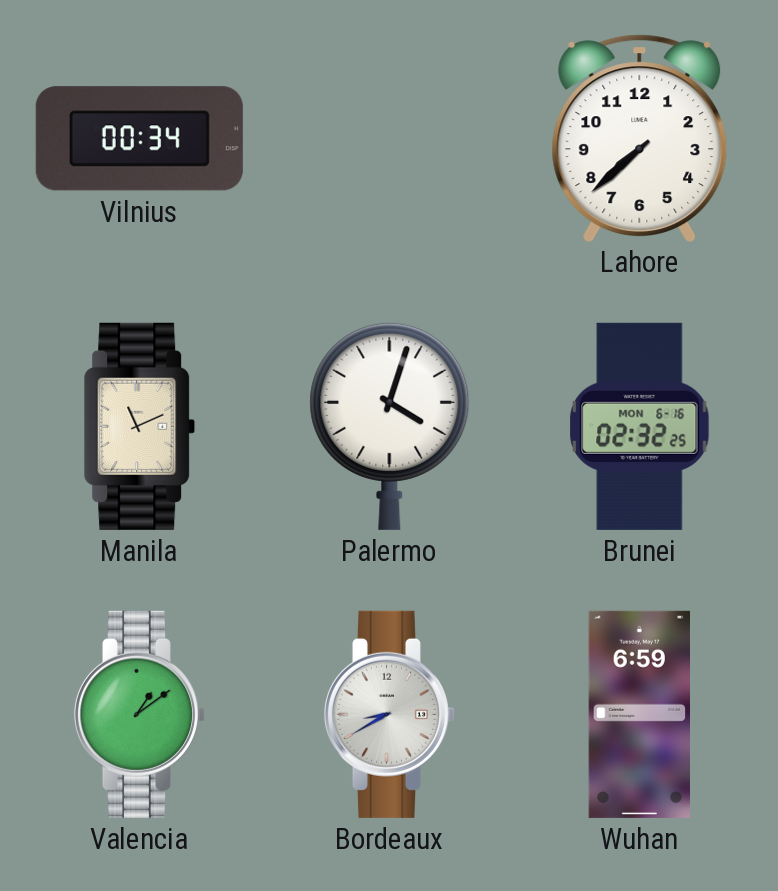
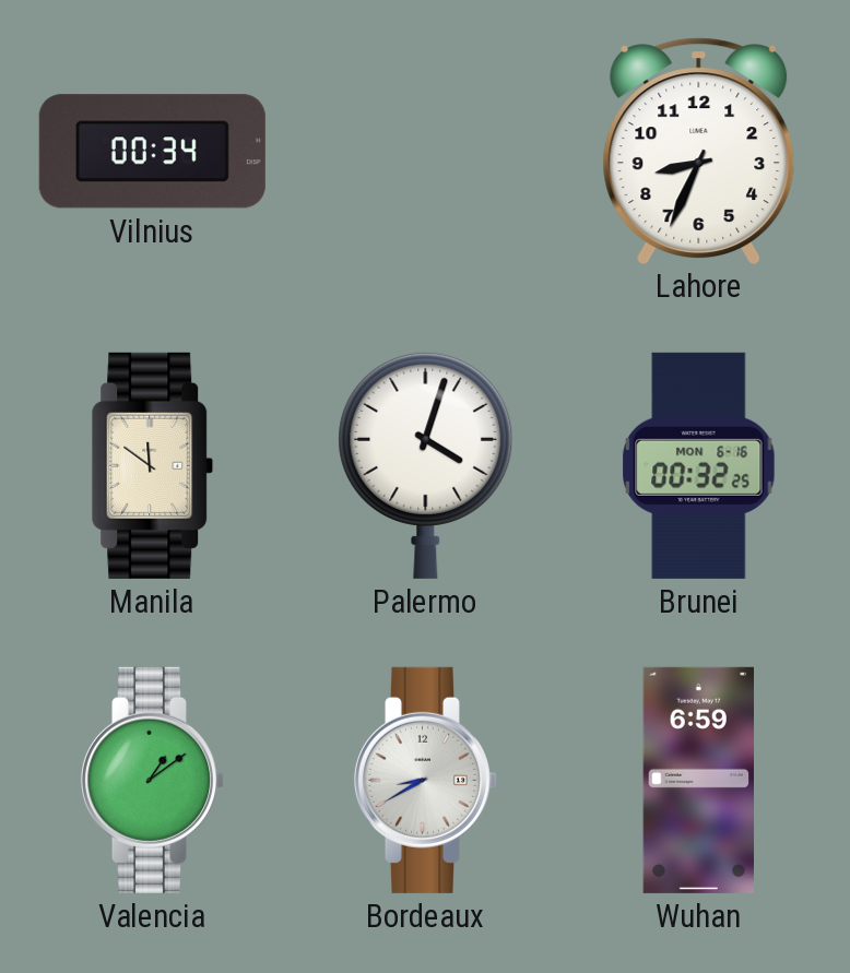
Lahore: 7:38 -> 8:34 (699, 151)
Manila: 11:11 -> 11:51 (153, 465)
Brunei: 02:32 -> 00:32 (699, 465)
